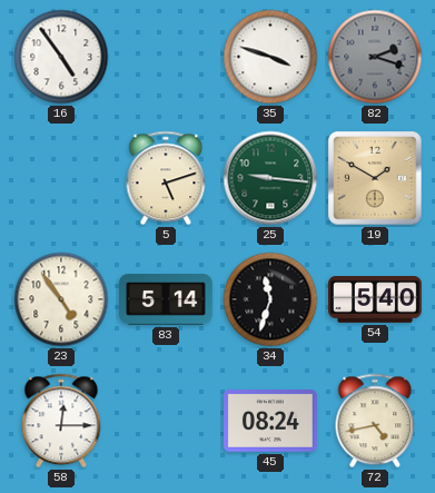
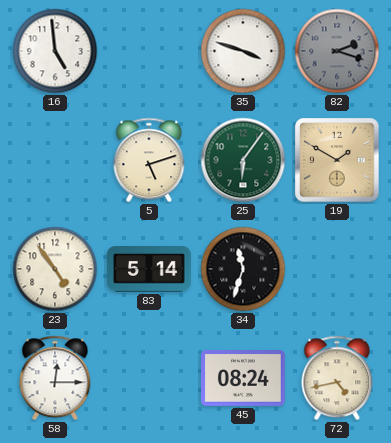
16: 4:54 -> 4:59 (55, 51)
25: 9:16 -> 6:06 (243, 160)
54: 5:40 -> none (376, 300)
